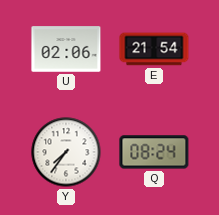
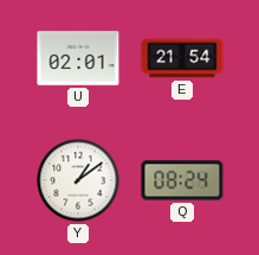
U: 02:06 -> 02:01 (78, 58)
Y: 7:36 -> 1:09 (78, 180)
